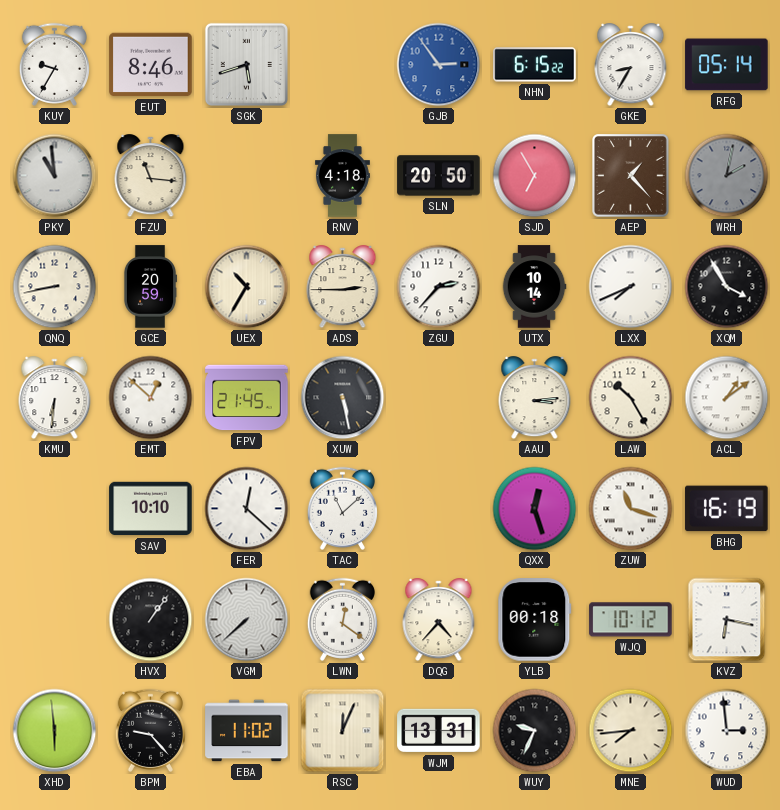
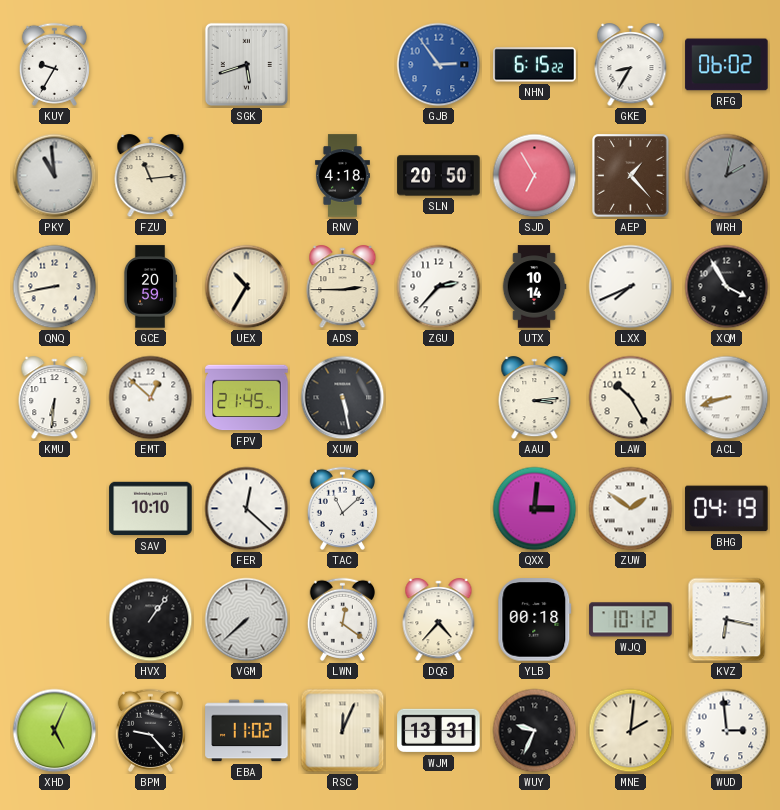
EUT: 8:46 -> none (151, 65)
RFG: 05:14 -> 06:02 (727, 65)
FZU: 11:16 -> 11:14 (151, 176)
ACL: 1:09 -> 8:42 (727, 398)
QXX: 12:27 -> 3:01 (535, 509)
ZUW: 11:18 -> 1:51 (631, 509)
BHG: 16:19 -> 04:19 (727, 509)
XHD: 5:59 -> 5:04 (55, 731)
MNE: 7:44 -> 2:01 (631, 731)
